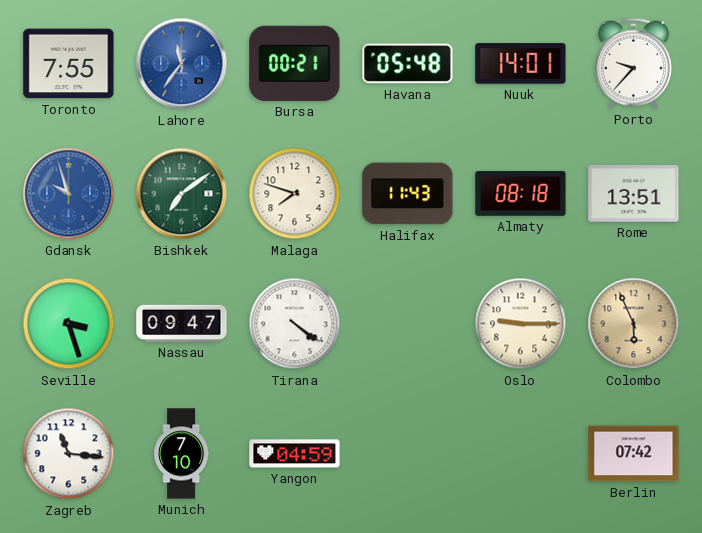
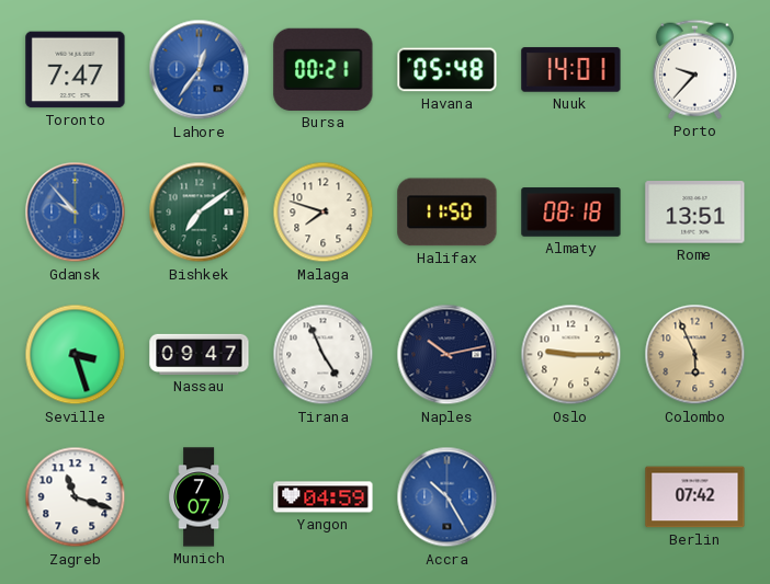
Toronto: 7:55 -> 7:47 (76, 70)
Lahore: 11:36 -> 12:36 (200, 70)
Gdansk: 9:57 -> 9:53 (76, 213)
Halifax: 11:43 -> 11:50 (448, 213)
Tirana: 4:21 -> 4:56 (324, 355)
Naples: none -> 10:13 (448, 355)
Zagreb: 11:16 -> 11:18 (76, 497)
Munich: 7:10 -> 7:07 (200, 497)
Accra: none -> 10:25 (448, 497)
